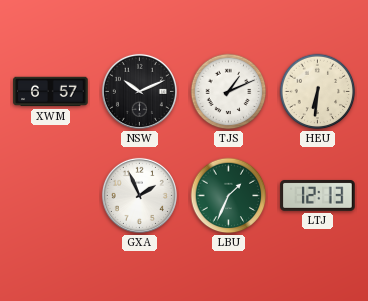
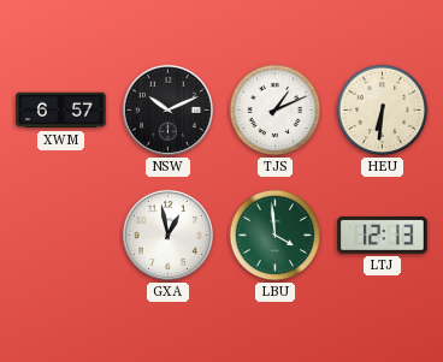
GXA: 1:56 -> 12:58 (167, 235)
LBU: 1:34 -> 3:59 (276, 236)
